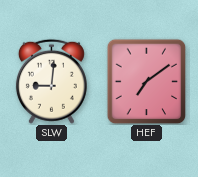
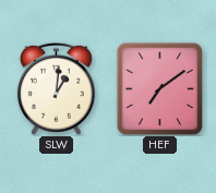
SLW: 9:01 -> 1:01 (56, 88)
